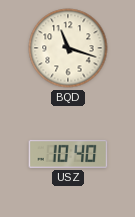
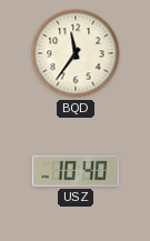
BQD: 11:18 -> 11:36 (76, 53)
